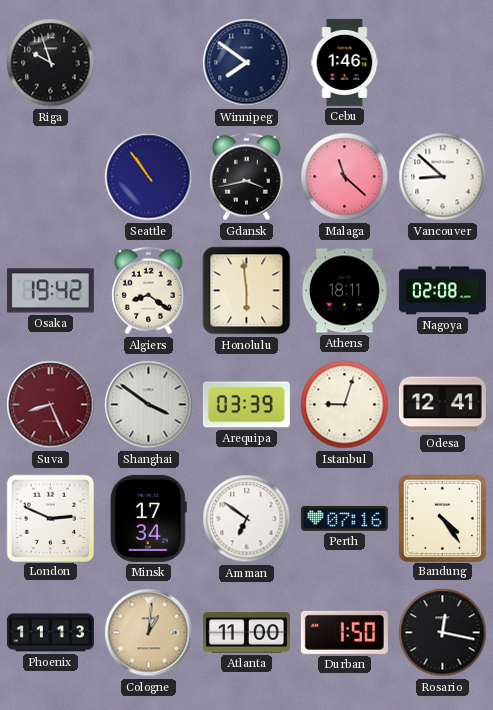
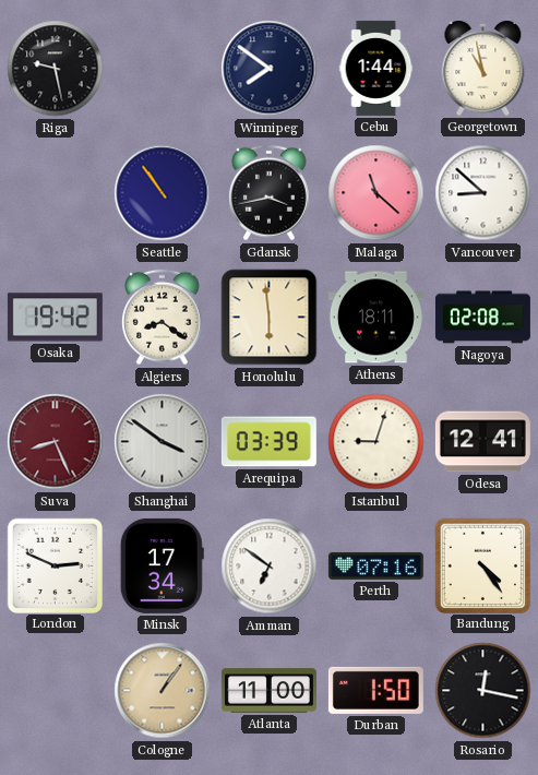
Riga: 9:57 -> 9:28 (56, 69)
Cebu: 1:46 -> 1:44 (376, 68)
Georgetown: none -> 10:58 (483, 69)
Phoenix: 11:13 -> none (50, 633)
Cologne: 1:01 -> 1:06 (163, 691)
